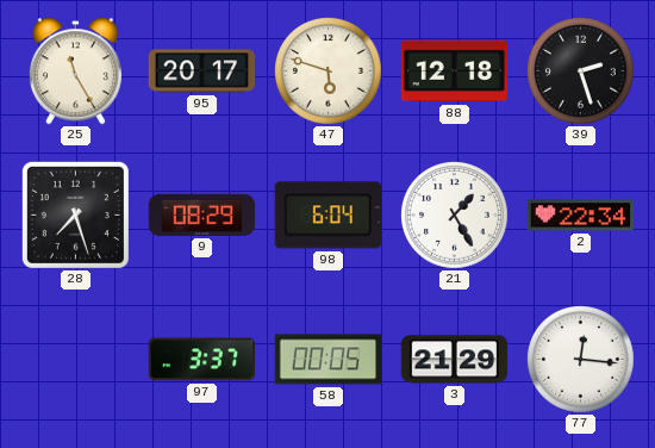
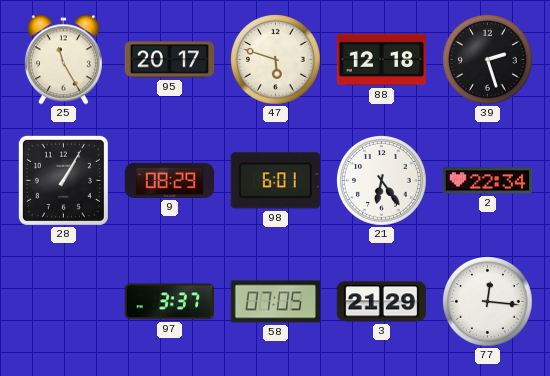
28: 7:27 -> 1:05 (63, 180)
98: 6:04 -> 6:01 (275, 181)
21: 1:25 -> 6:24 (382, 181)
58: 00:05 -> 07:05 (276, 302)
